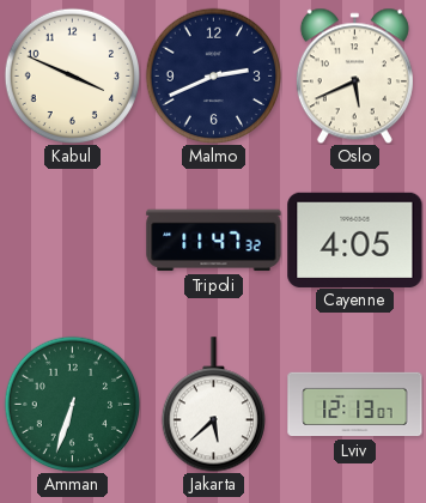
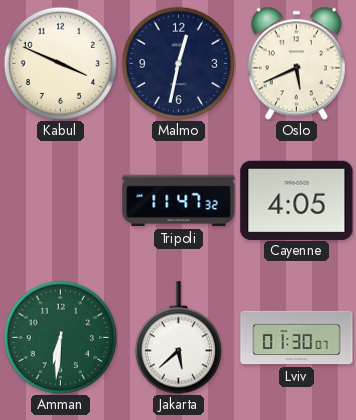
Malmo: 2:41 -> 12:32 (178, 63)
Amman: 6:33 -> 6:31 (60, 337)
Lviv: 12:13 -> 01:30 (297, 338)
